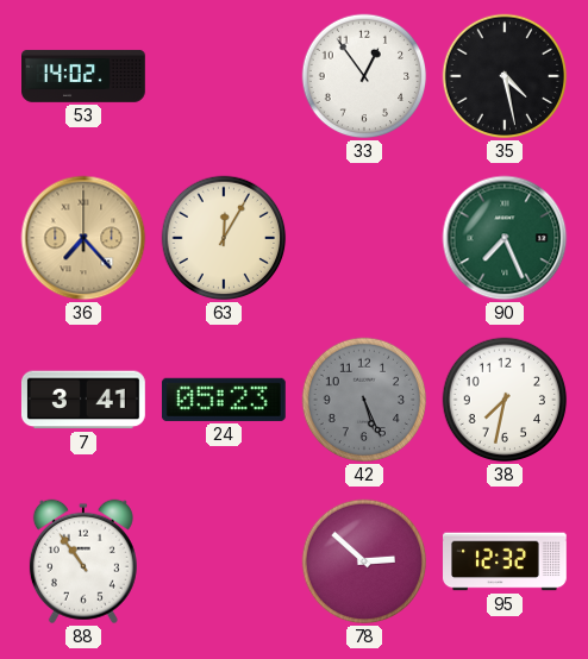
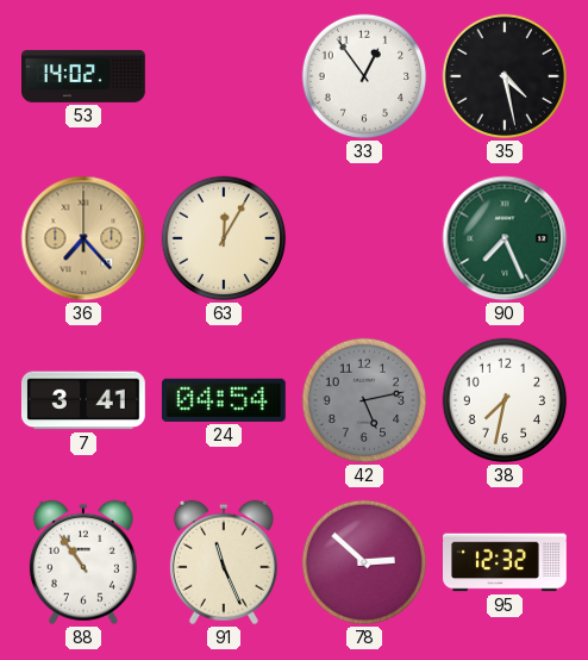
24: 05:23 -> 04:54 (224, 400)
42: 5:26 -> 5:13 (364, 400)
91: none -> 11:26 (224, 562)
